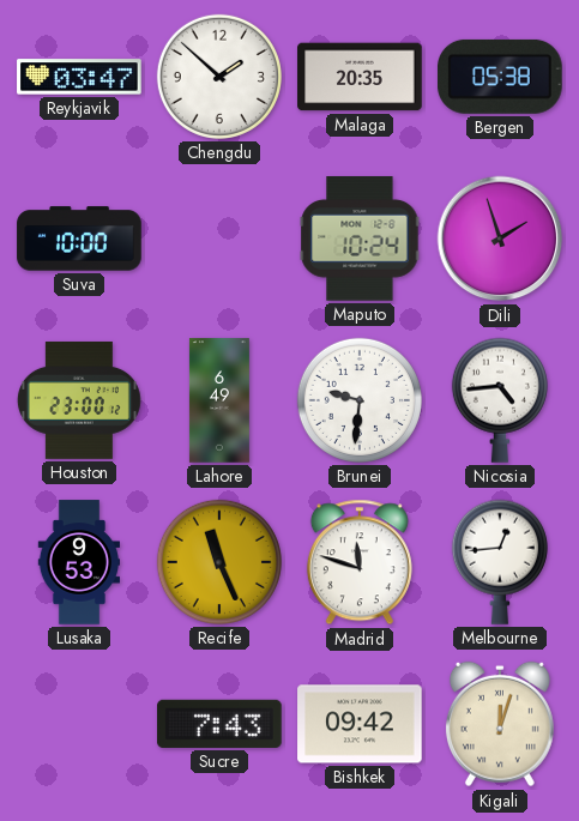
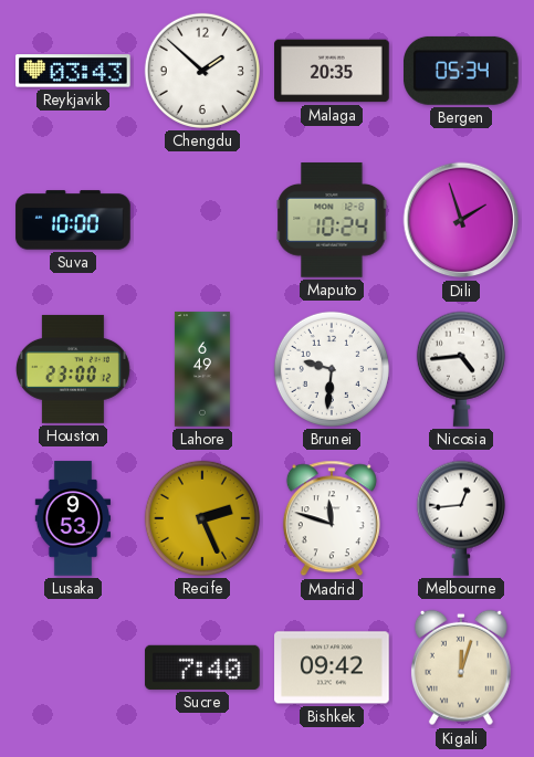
Reykjavik: 03:47 -> 03:43 (73, 71)
Bergen: 05:38 -> 05:34 (462, 71)
Recife: 11:26 -> 2:26 (202, 518)
Sucre: 7:43 -> 7:40 (202, 667)
